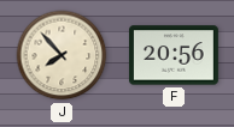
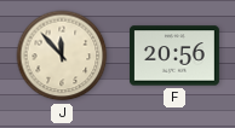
J: 7:53 -> 11:53 (62, 56)
